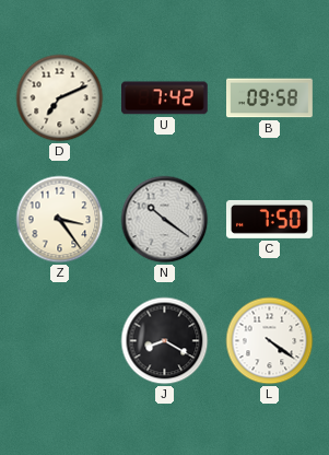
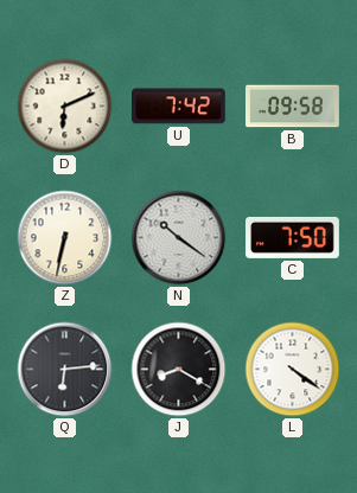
D: 7:11 -> 6:11 (65, 107)
Z: 3:24 -> 6:32 (65, 238)
Q: none -> 6:14 (65, 370)
